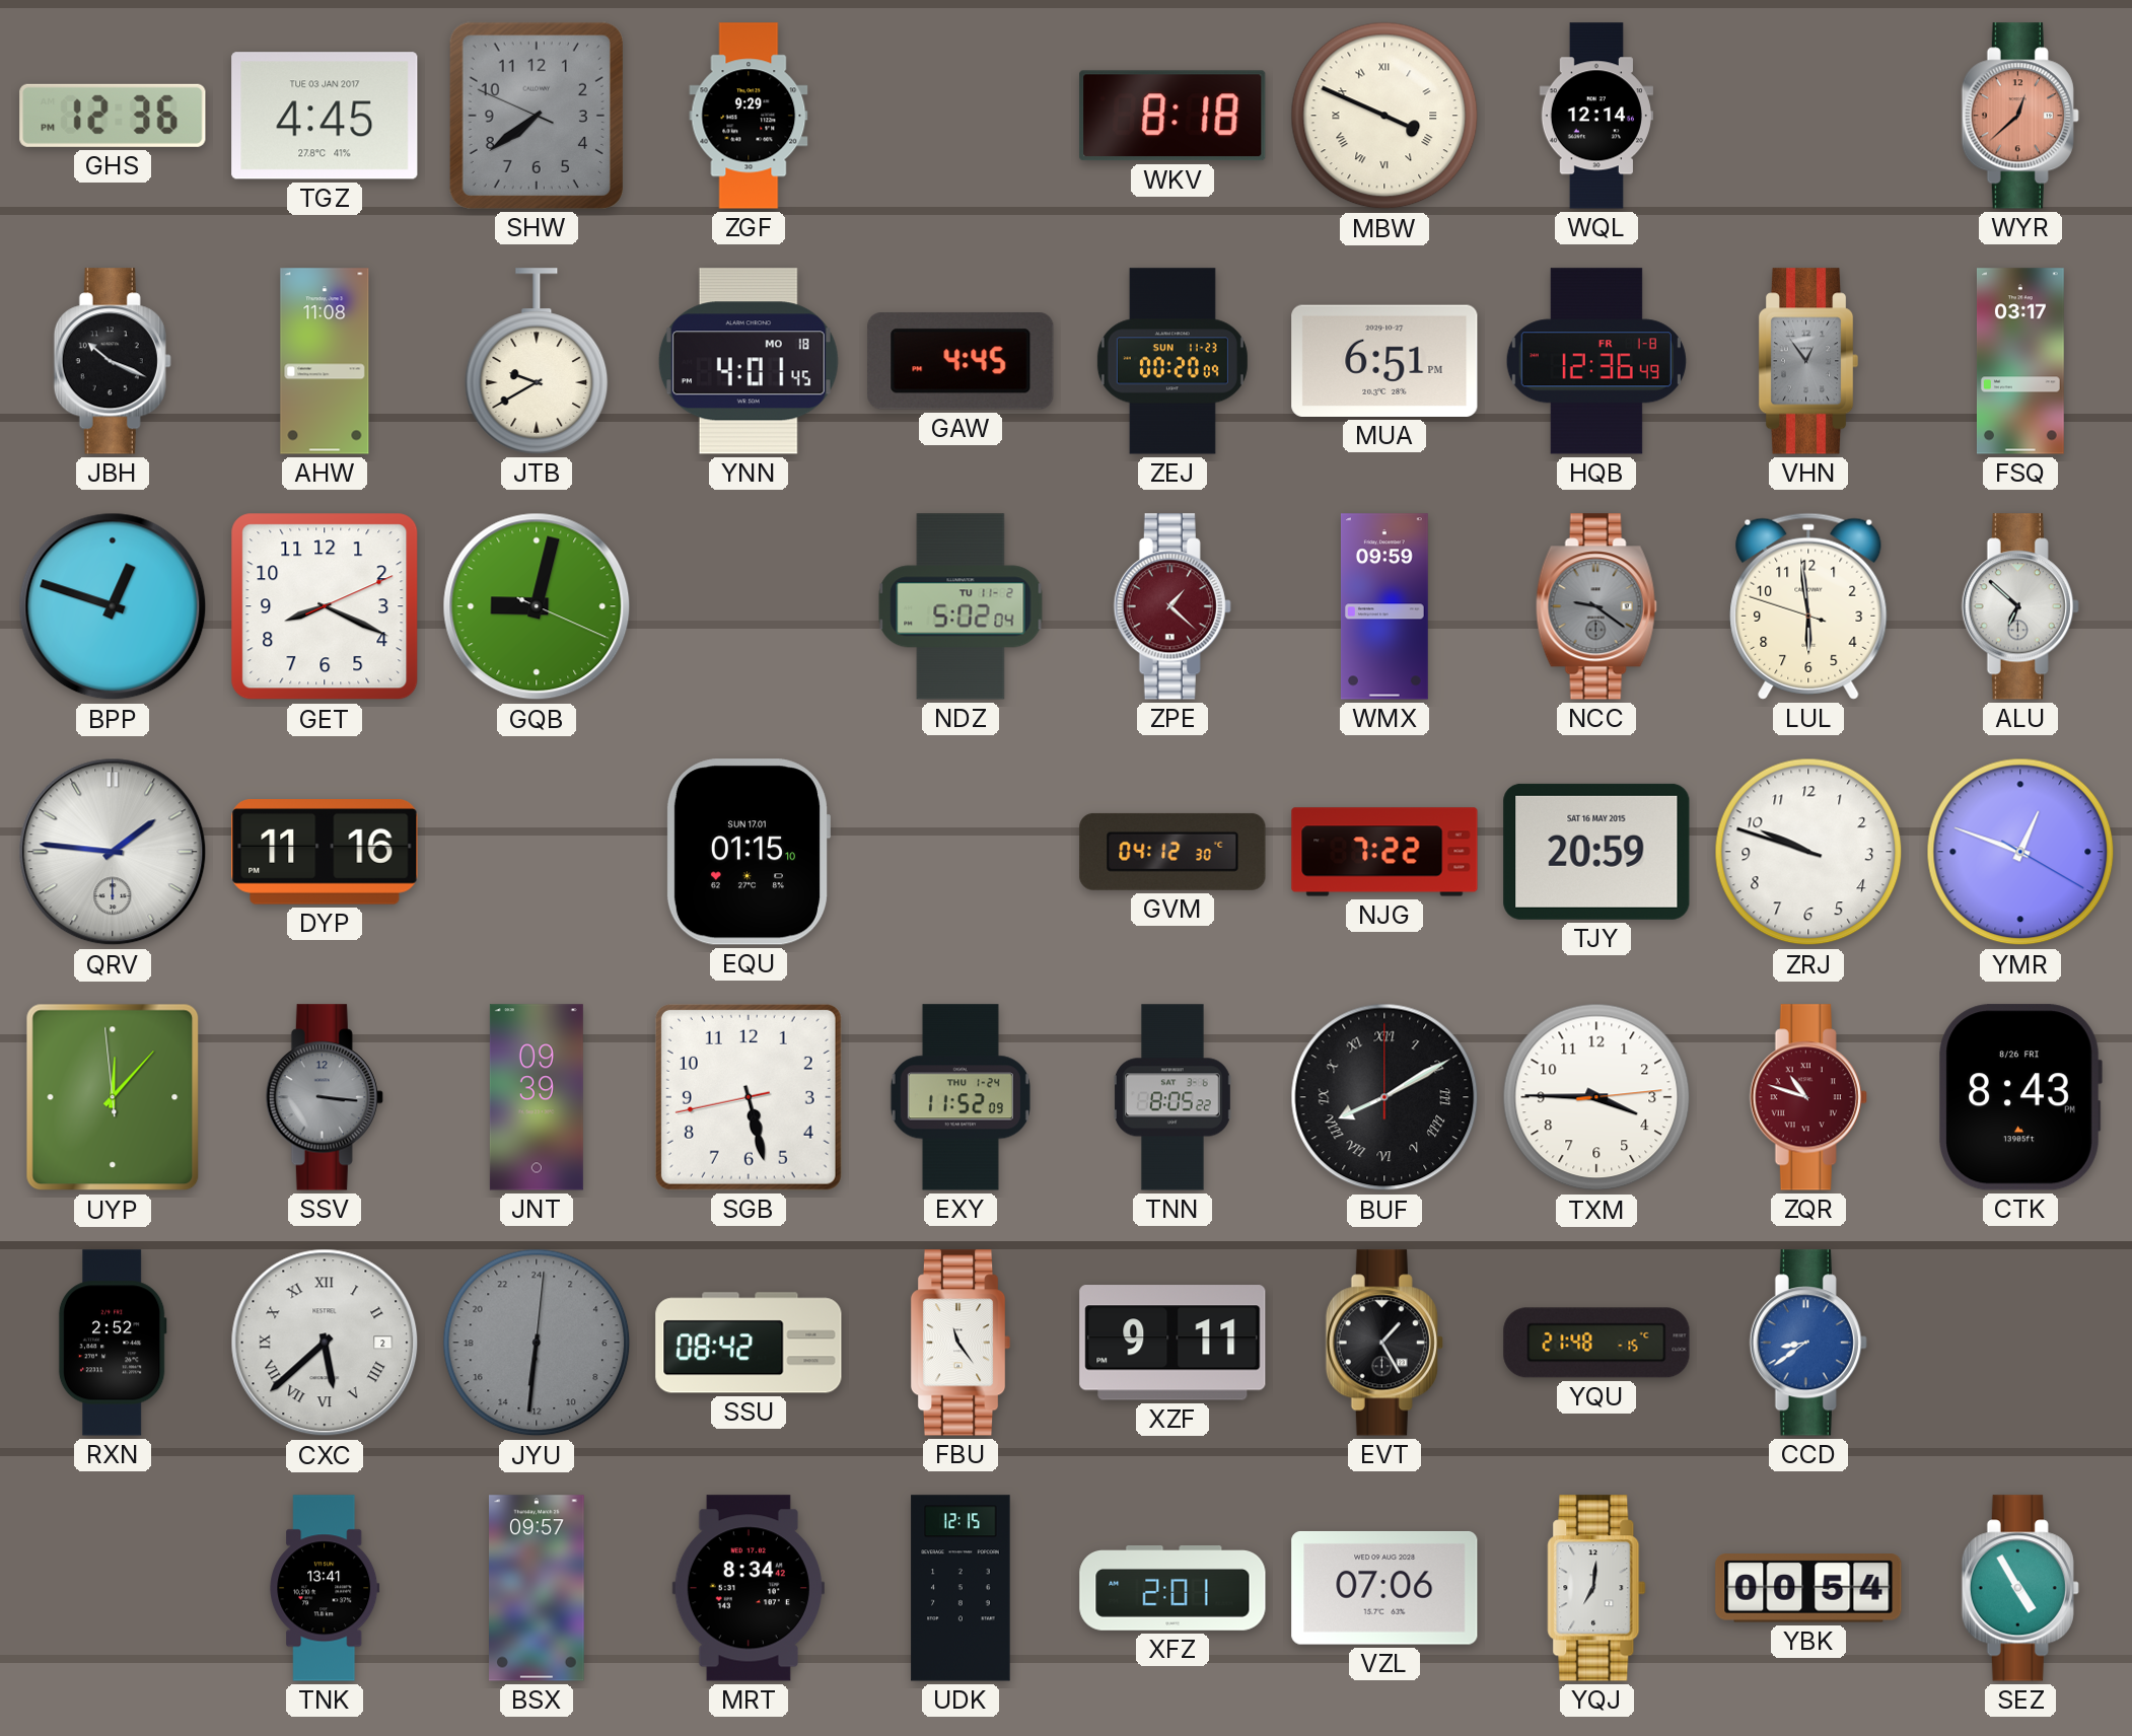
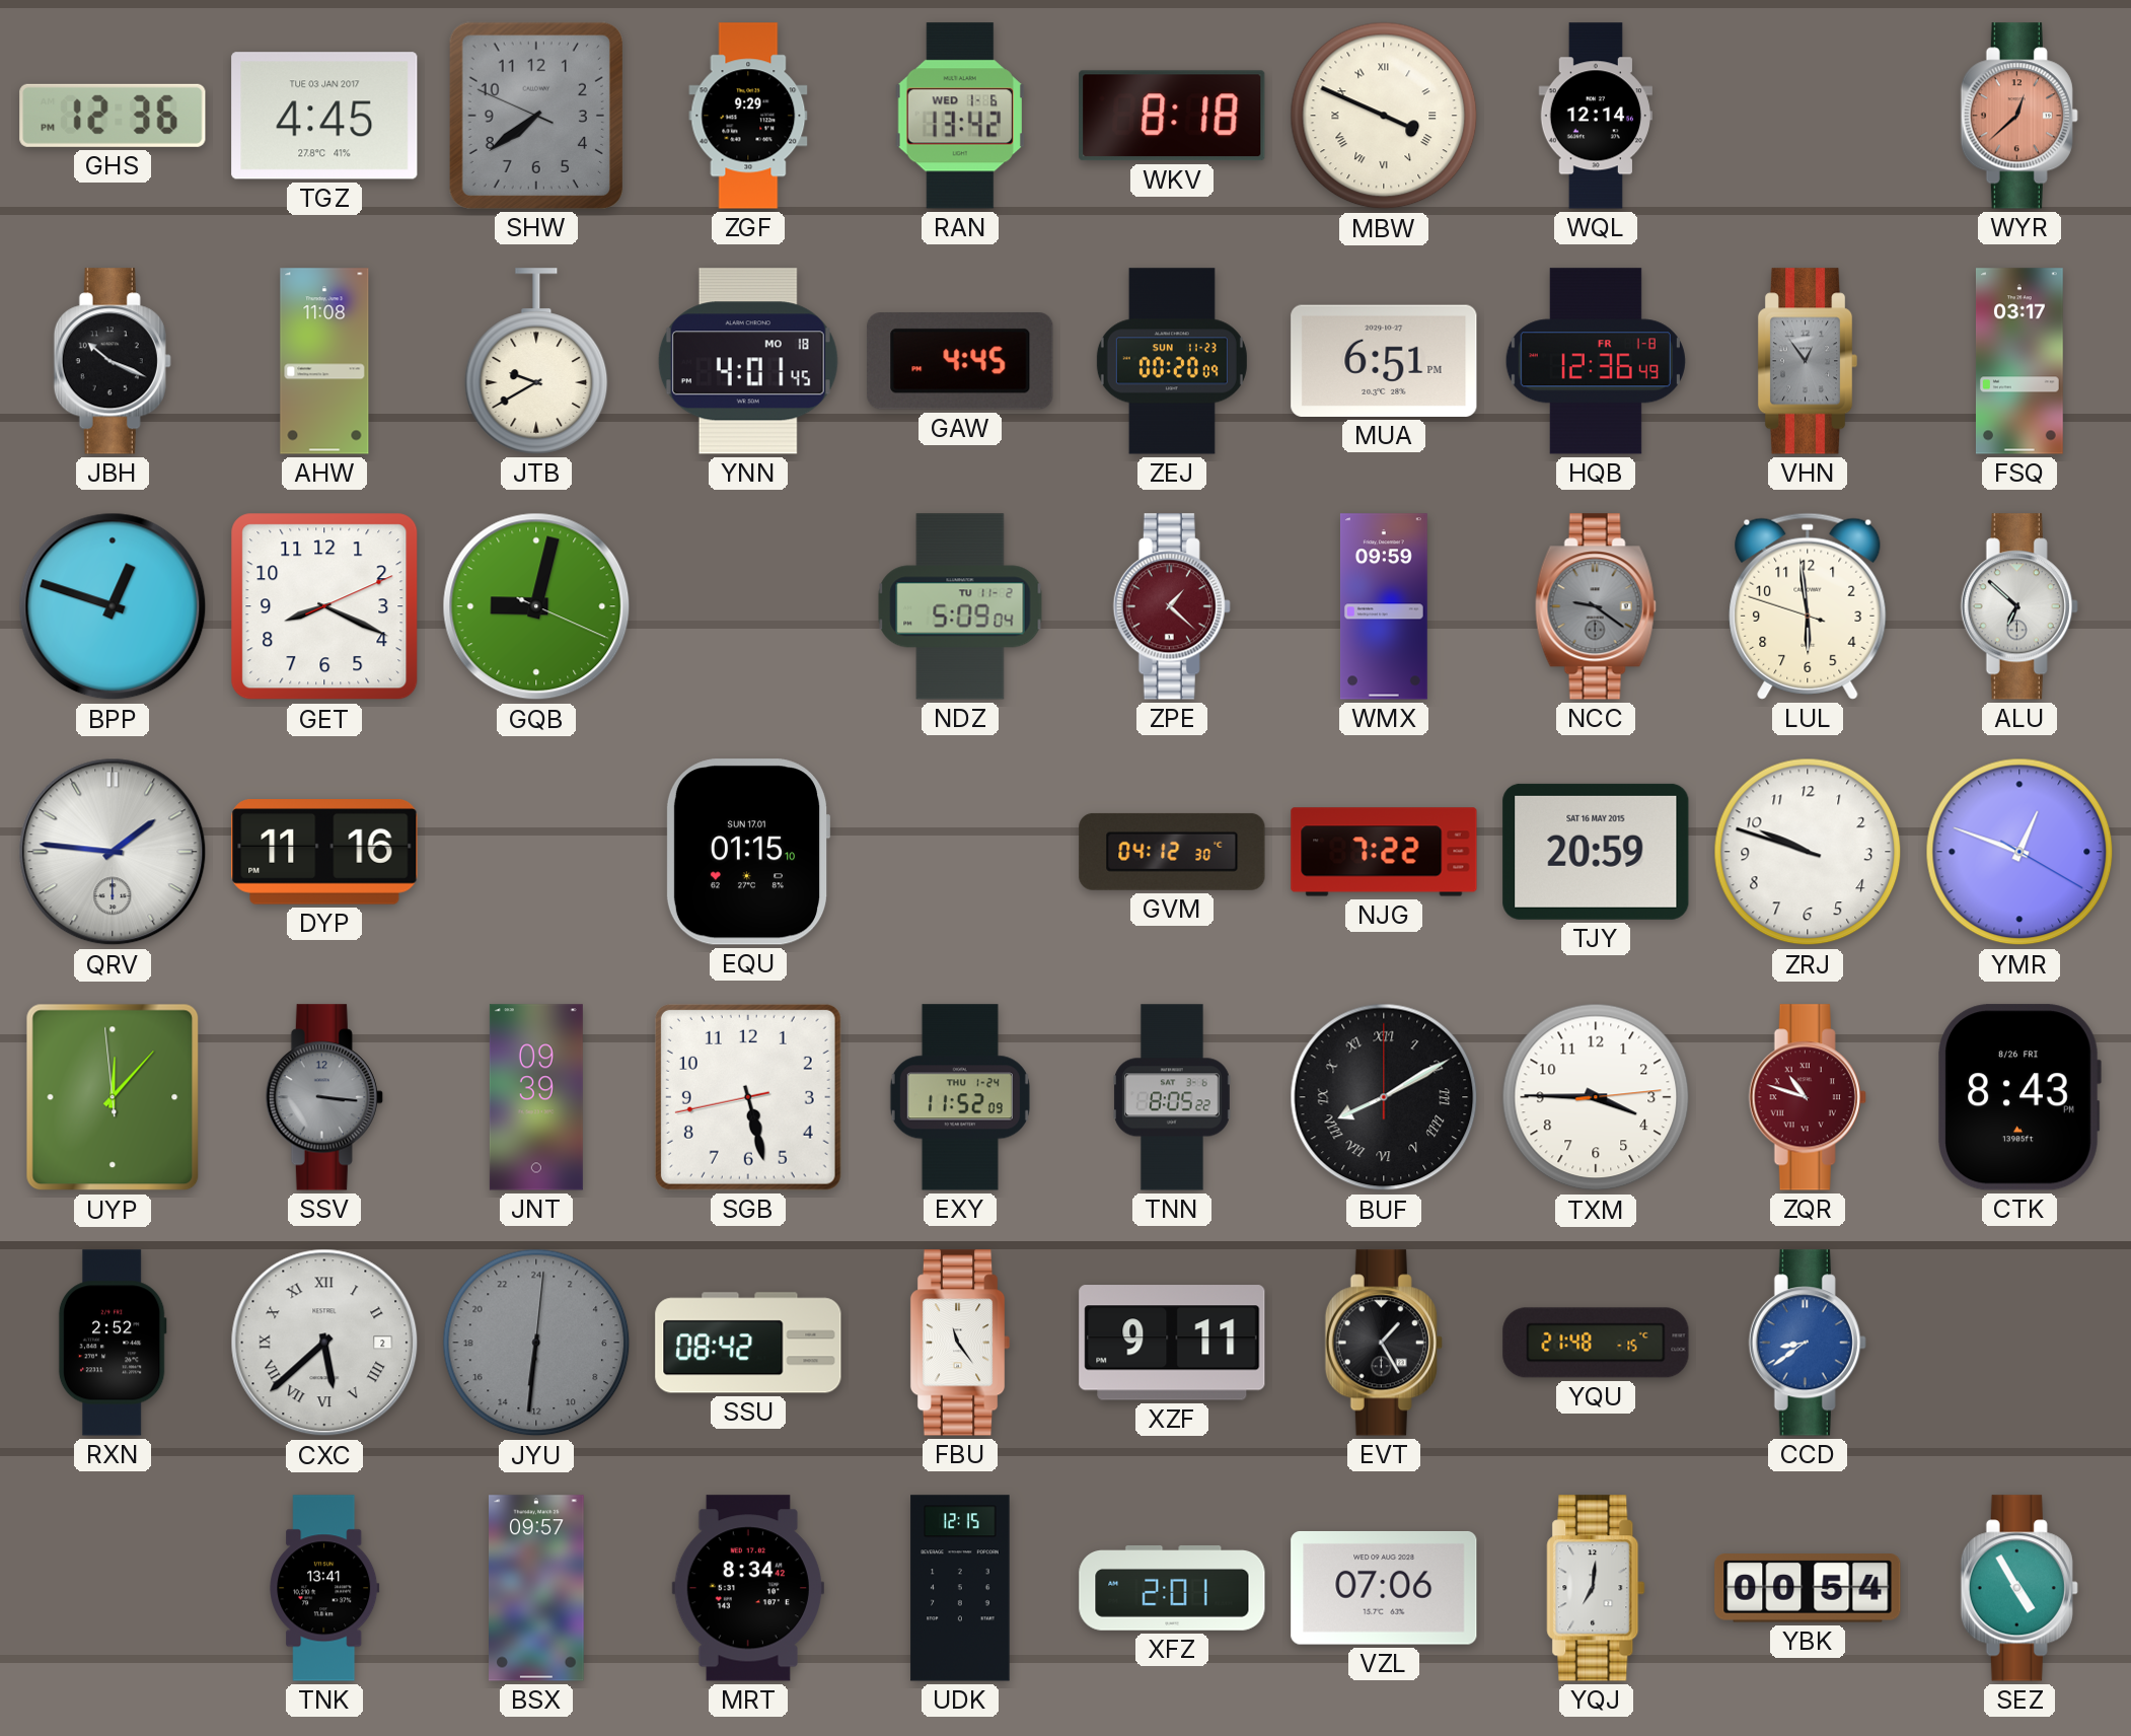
RAN: none -> 13:42 (960, 116)
NDZ: 5:02 -> 5:09 (960, 606)
